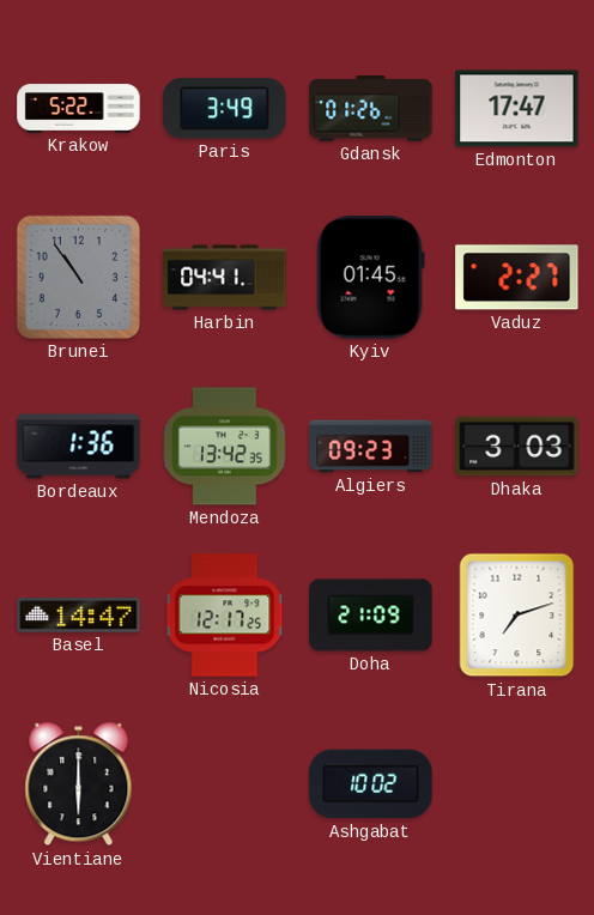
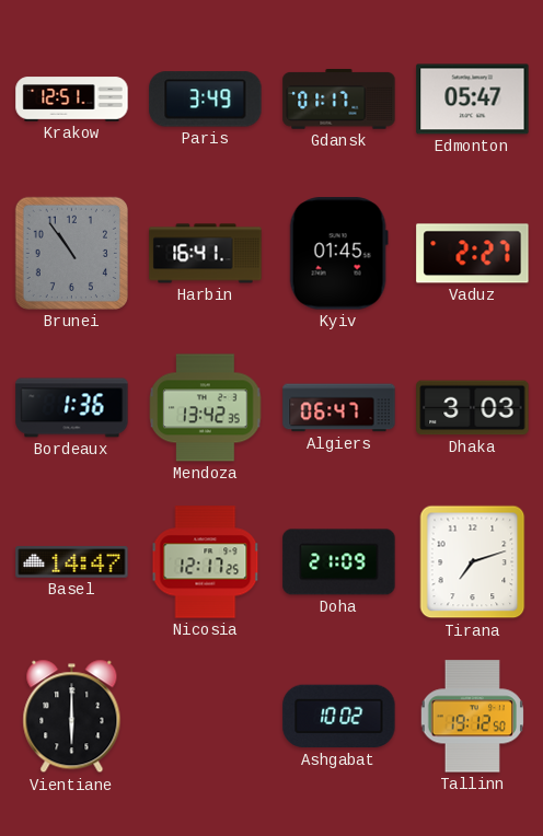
Krakow: 5:22 -> 12:51 (72, 100)
Gdansk: 01:26 -> 01:17 (339, 100)
Edmonton: 17:47 -> 05:47 (473, 100)
Harbin: 04:41 -> 16:41 (206, 254)
Algiers: 09:23 -> 06:47 (339, 408)
Tallinn: none -> 19:12 (472, 717)
